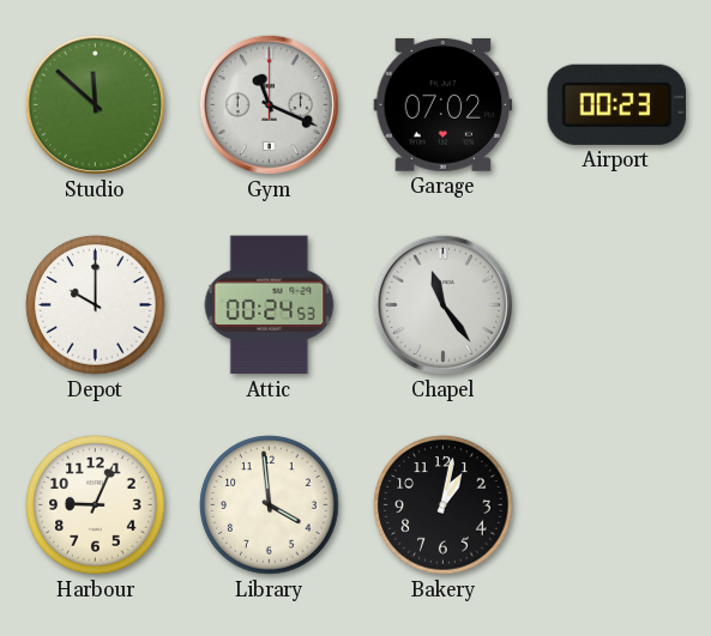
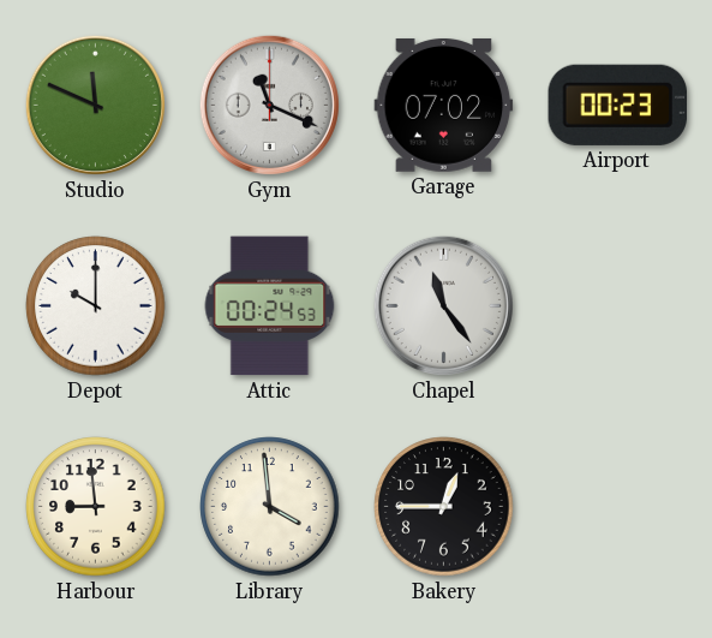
Studio: 11:52 -> 11:49 (95, 105)
Harbour: 9:04 -> 8:59 (96, 507)
Bakery: 1:02 -> 12:45 (444, 507)
